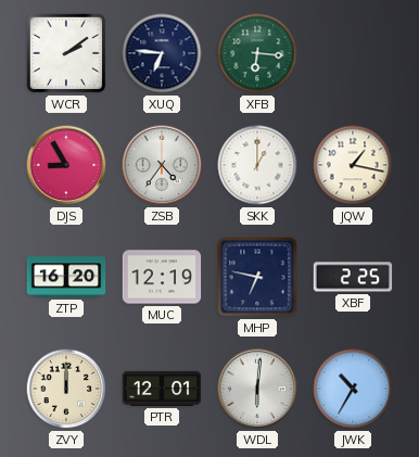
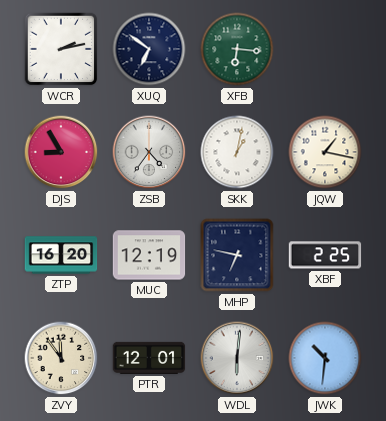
WCR: 2:09 -> 2:13 (61, 49)
XUQ: 6:46 -> 6:51 (149, 49)
SKK: 1:00 -> 1:02 (237, 152)
ZVY: 12:00 -> 11:54 (61, 358)
JWK: 10:35 -> 10:31 (325, 358)
